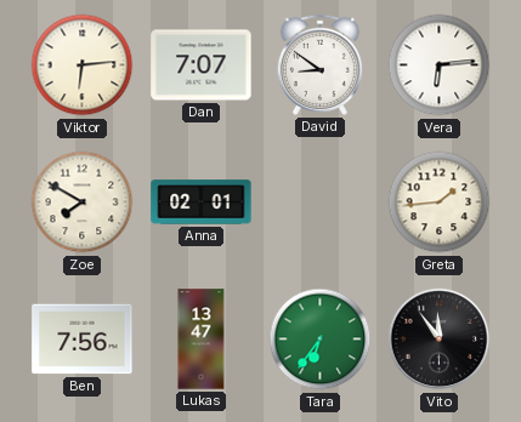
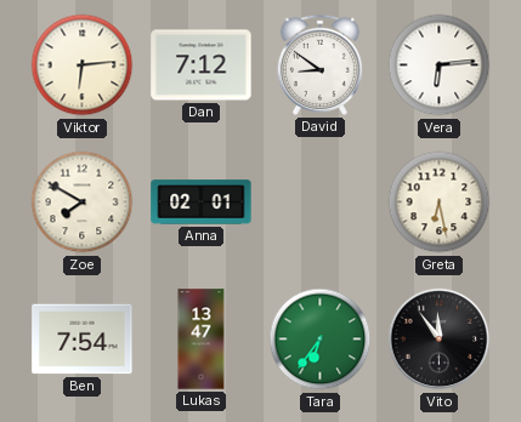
Dan: 7:07 -> 7:12 (202, 65)
Greta: 1:44 -> 6:28 (440, 203)
Ben: 7:56 -> 7:54 (83, 340)
